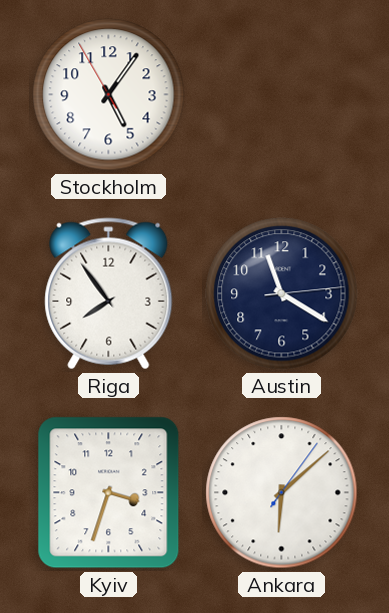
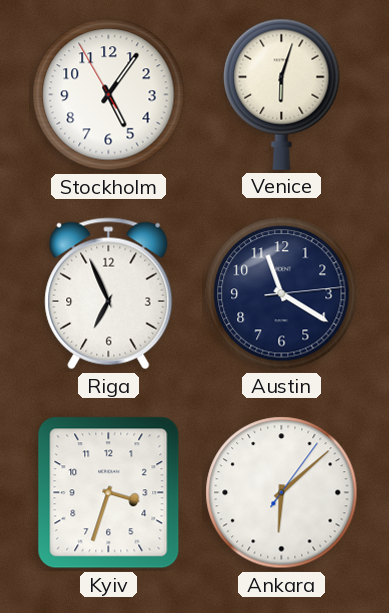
Venice: none -> 6:03 (282, 94)
Riga: 7:54 -> 6:56 (109, 294)
